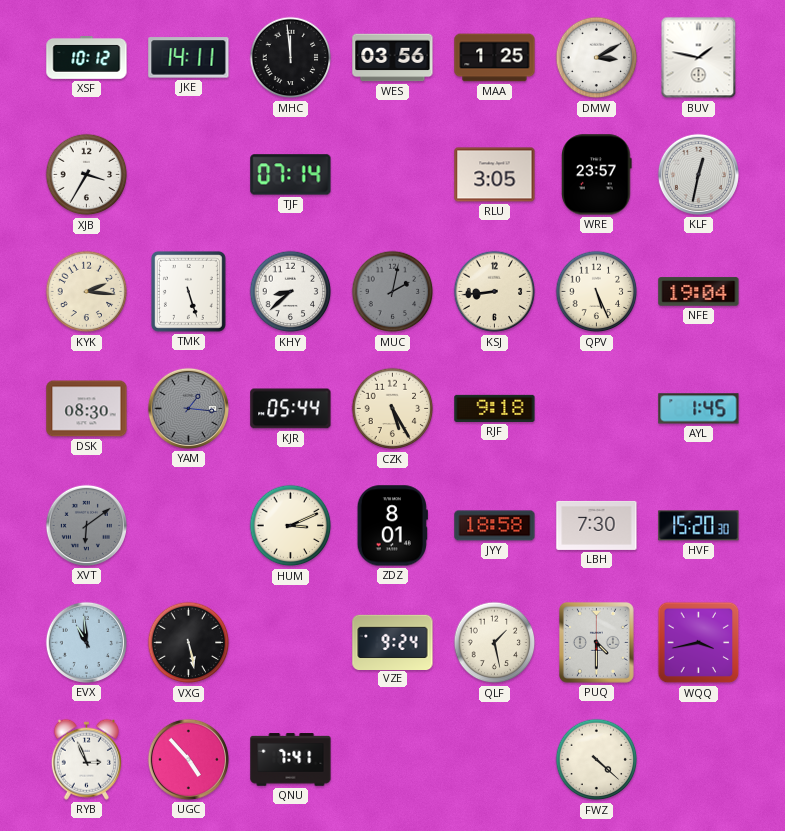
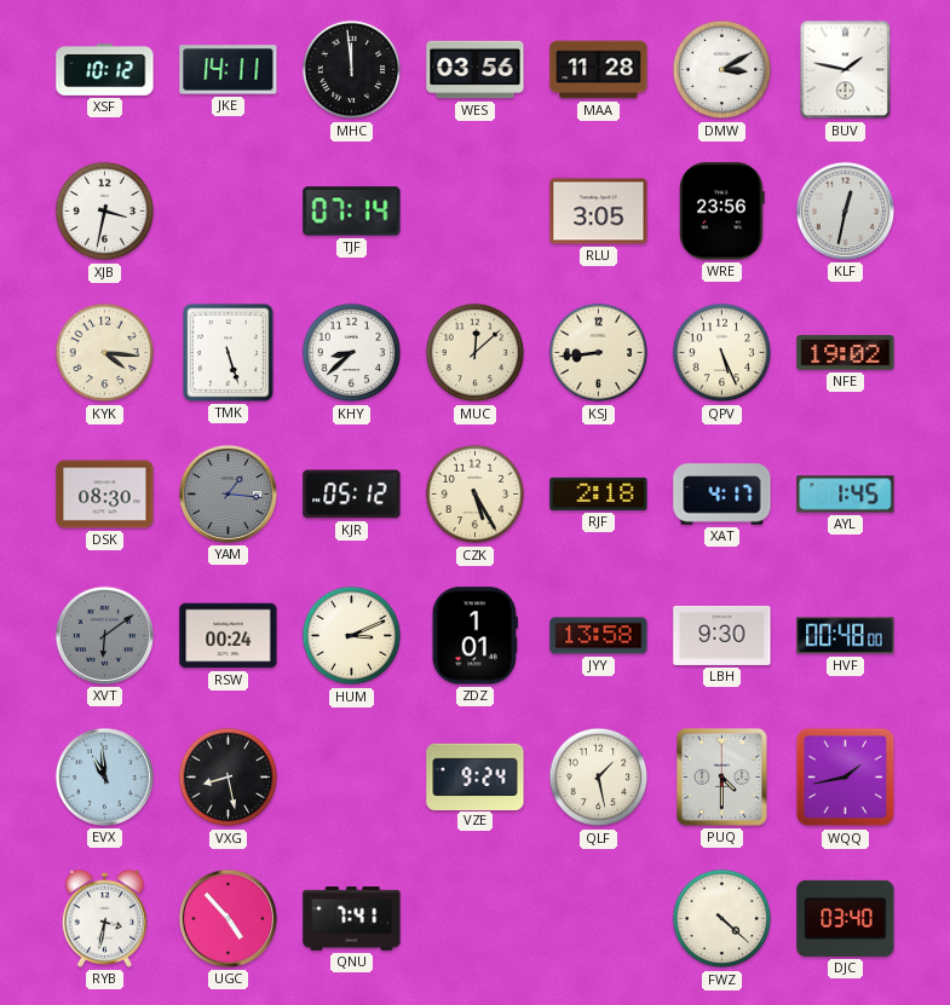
MAA: 1:25 -> 11:28 (599, 70)
XJB: 3:35 -> 3:32 (105, 212)
WRE: 23:57 -> 23:56 (722, 212)
KYK: 2:16 -> 4:16 (105, 353)
MUC: 2:02 -> 12:08 (476, 353)
MUC dial: grey -> cream (476, 353)
NFE: 19:04 -> 19:02 (846, 353)
KJR: 05:44 -> 05:12 (352, 495)
RJF: 9:18 -> 2:18 (599, 493)
XAT: none -> 4:17 (722, 495)
RSW: none -> 00:24 (229, 636)
ZDZ: 8:01 -> 1:01 (474, 636)
JYY: 18:58 -> 13:58 (599, 636)
LBH: 7:30 -> 9:30 (722, 635)
HVF: 15:20 -> 00:48 (846, 636)
VXG: 5:28 -> 8:28 (229, 778)
WQQ: 3:43 -> 1:43 (846, 778)
RYB: 2:56 -> 3:32 (104, 918)
DJC: none -> 03:40 (846, 918)
